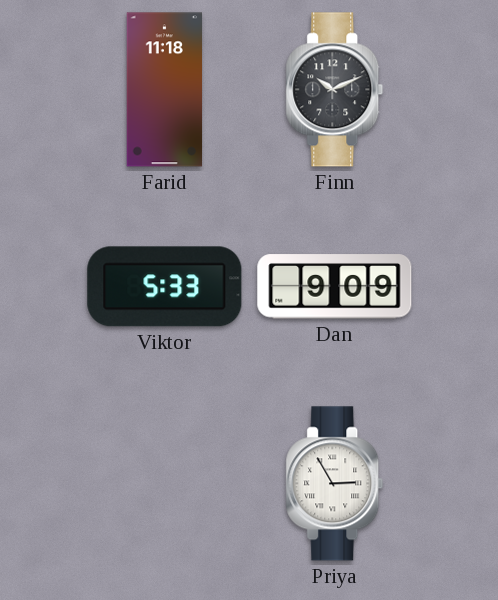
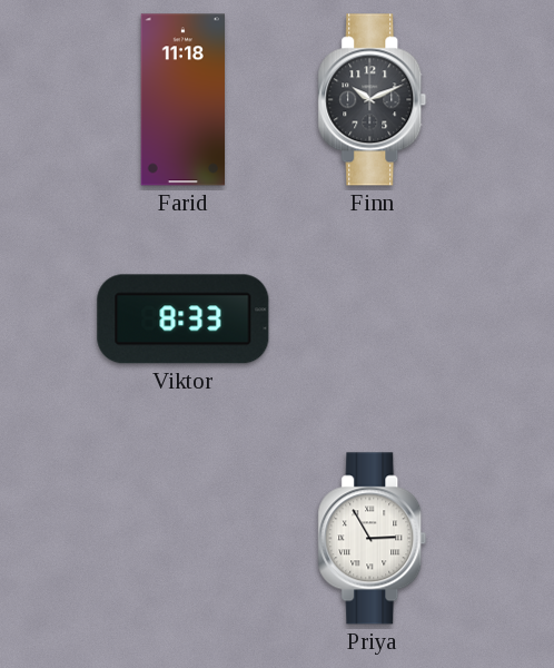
Viktor: 5:33 -> 8:33 (184, 320)
Dan: 9:09 -> none (335, 287)
